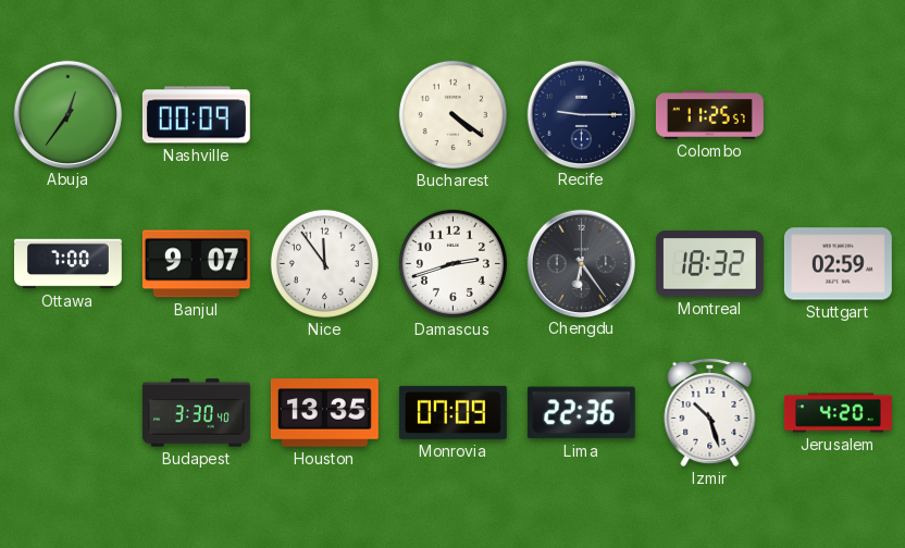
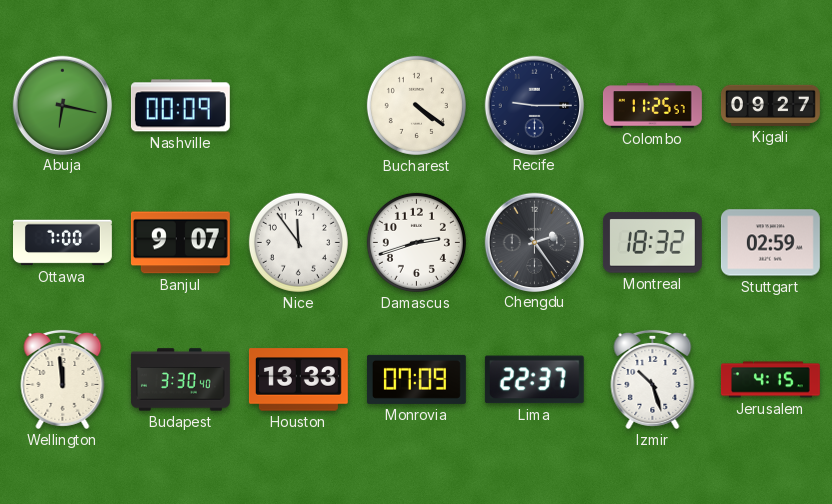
Abuja: 12:36 -> 6:17 (62, 105)
Kigali: none -> 09:27 (770, 105)
Chengdu: 6:24 -> 2:24 (534, 242)
Wellington: none -> 11:59 (63, 379)
Houston: 13:35 -> 13:33 (298, 380)
Lima: 22:36 -> 22:37 (534, 380)
Jerusalem: 4:20 -> 4:15 (770, 380)
